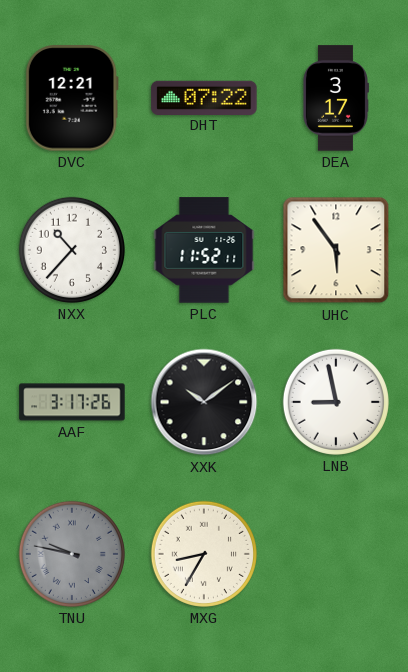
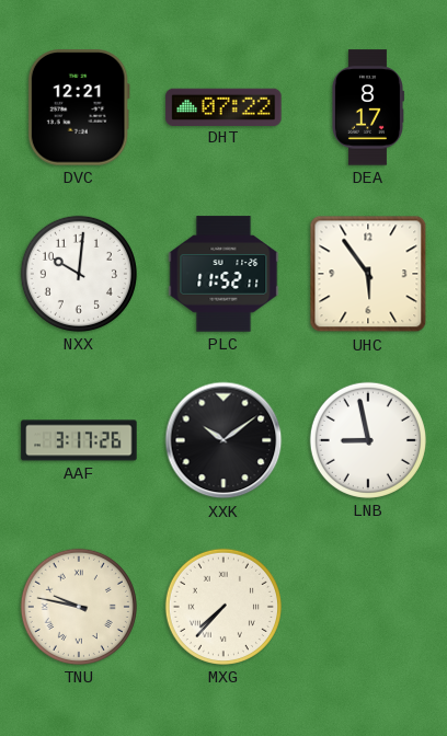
DEA: 3:17 -> 8:17 (367, 107)
NXX: 10:37 -> 10:01 (79, 274)
TNU dial: grey -> cream (79, 607)
MXG: 8:35 -> 7:37 (224, 607)
